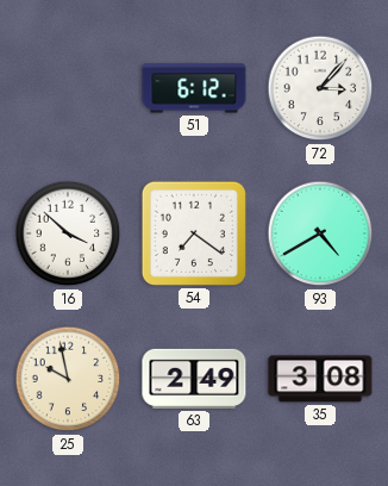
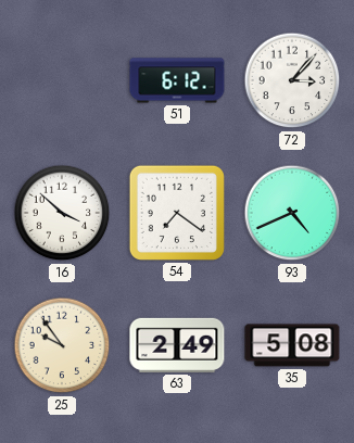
93: 4:40 -> 4:41 (292, 213)
25: 9:58 -> 9:54 (62, 345)
35: 3:08 -> 5:08 (292, 345)
